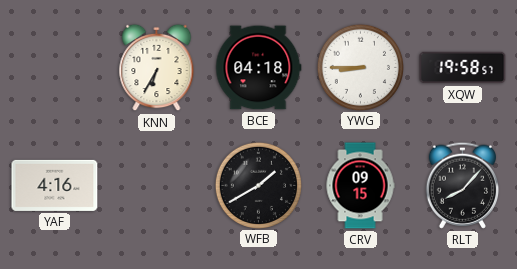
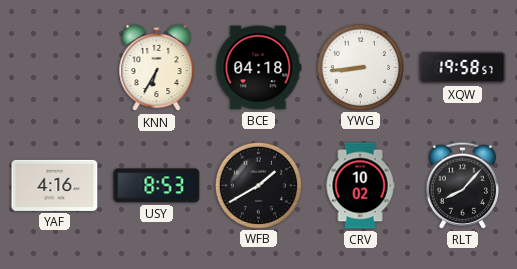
YWG: 8:45 -> 8:44 (360, 67)
USY: none -> 8:53 (157, 186)
CRV: 09:15 -> 10:02 (360, 186)
